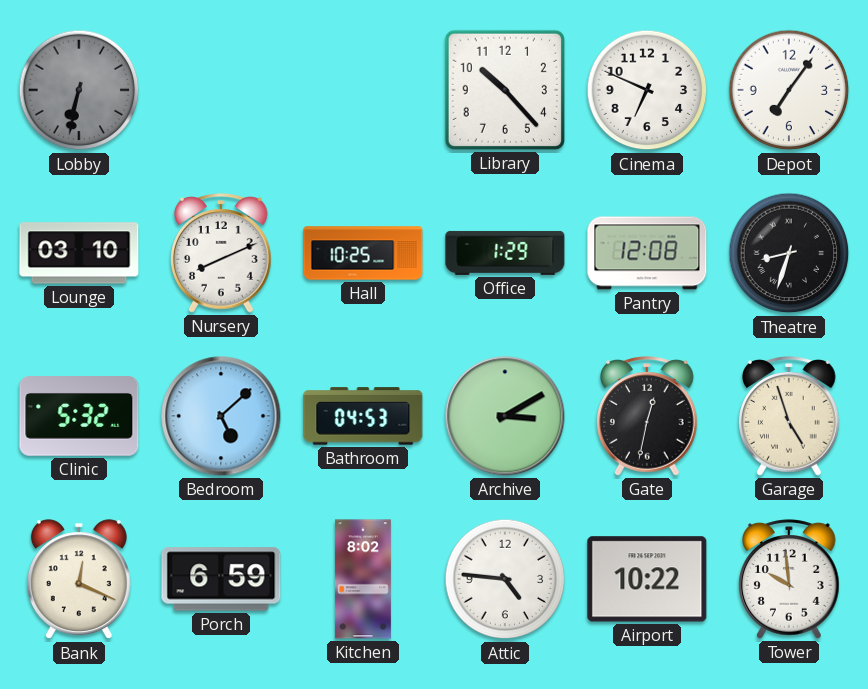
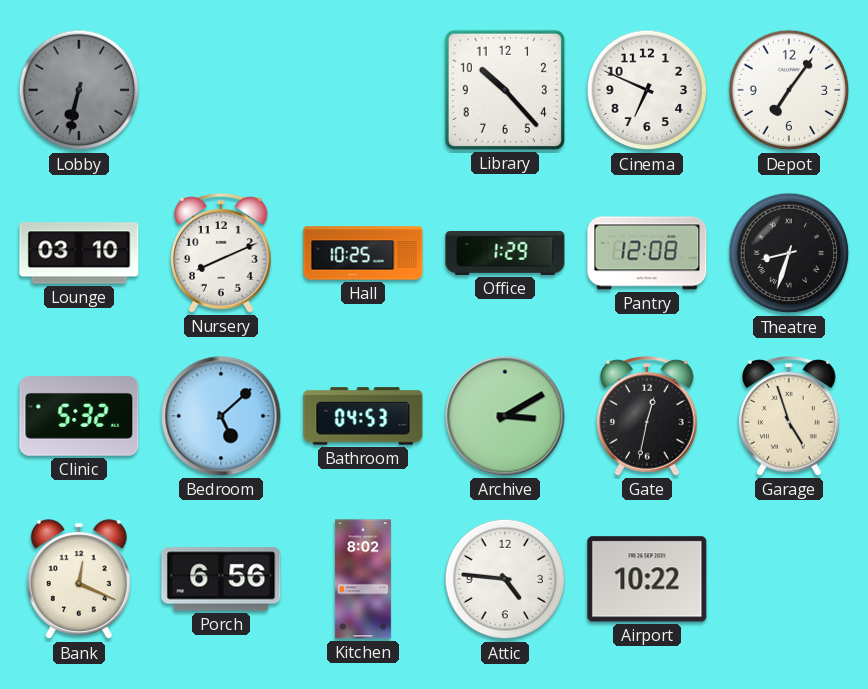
Porch: 6:59 -> 6:56 (221, 579)
Tower: 9:59 -> none (790, 579)
